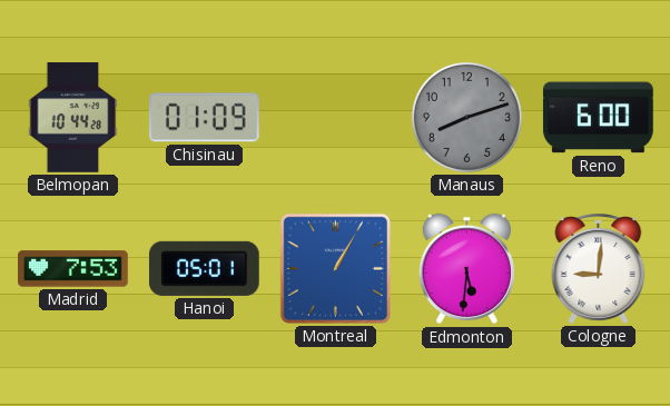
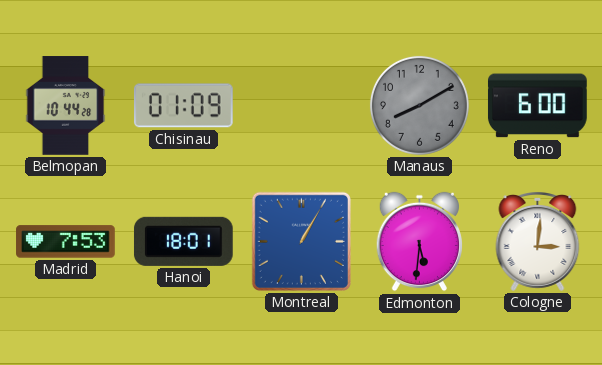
Manaus: 8:12 -> 8:10 (419, 105)
Hanoi: 05:01 -> 18:01 (183, 241)
Cologne: 9:01 -> 3:01 (538, 242)
